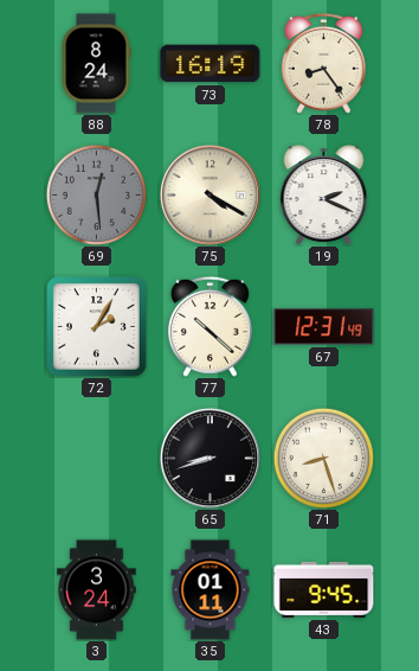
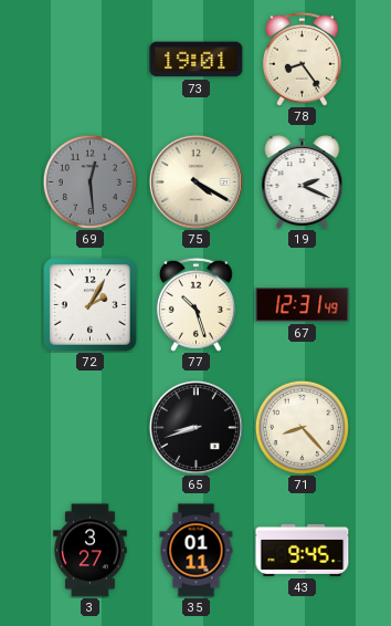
88: 8:24 -> none (96, 64)
73: 16:19 -> 19:01 (197, 60)
77: 10:22 -> 10:27 (196, 304)
71: 8:27 -> 8:23 (302, 427)
3: 3:24 -> 3:27 (91, 551)
